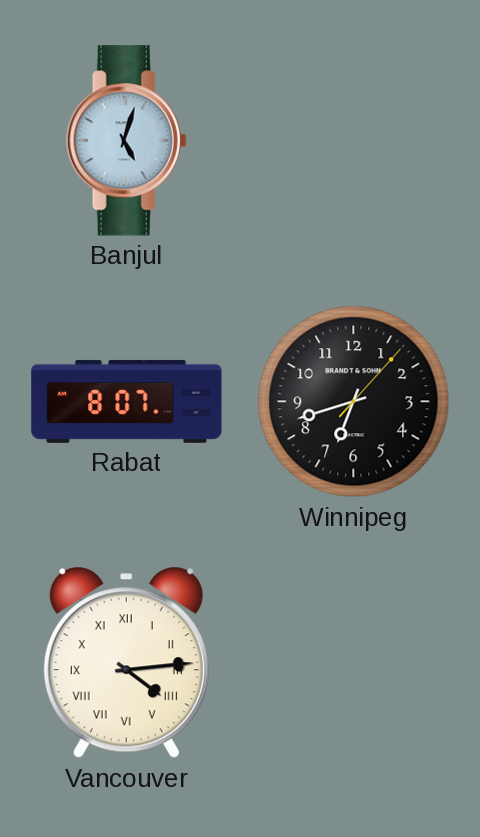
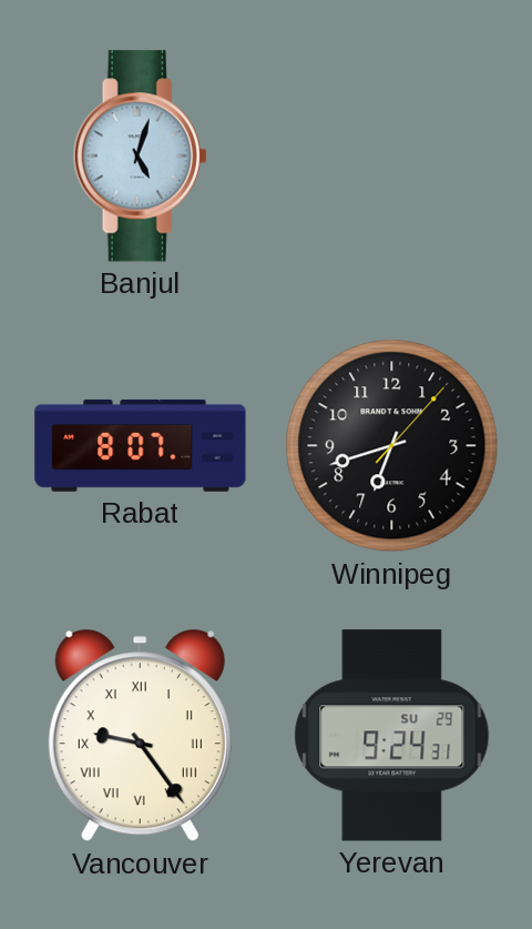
Vancouver: 4:14 -> 9:24 (140, 736)
Yerevan: none -> 9:24 (392, 736)
